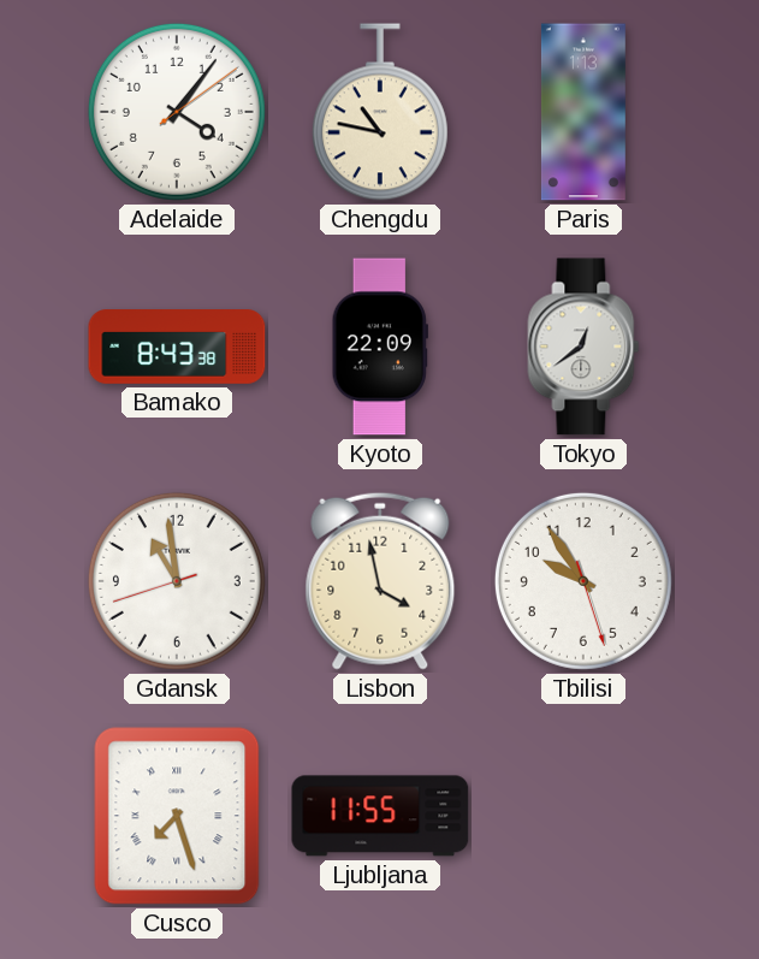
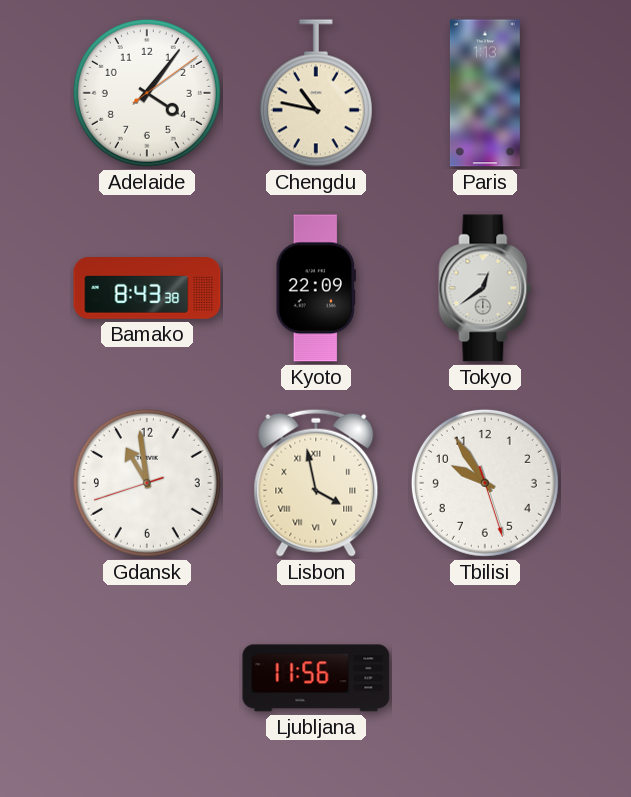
Lisbon numerals: Arabic -> Roman (316, 483)
Cusco: 7:27 -> none (177, 816)
Ljubljana: 11:55 -> 11:56 (316, 678)
